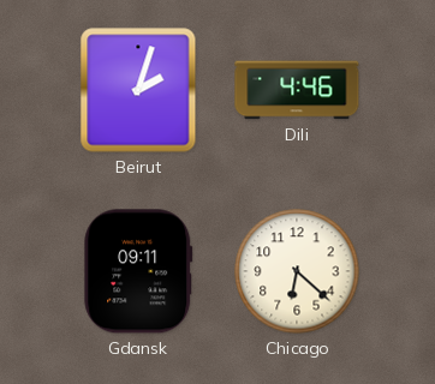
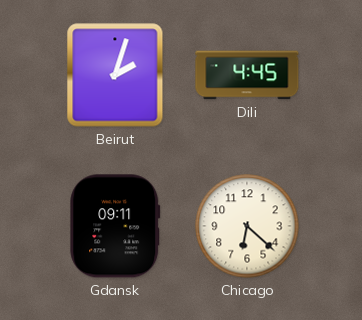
Dili: 4:46 -> 4:45 (247, 75)
